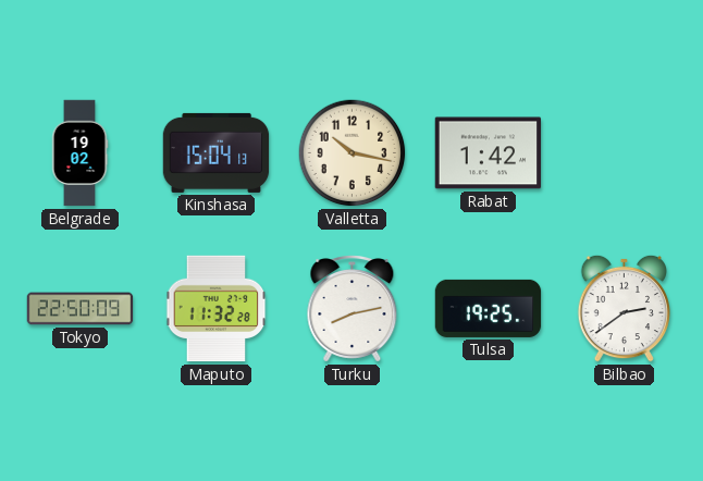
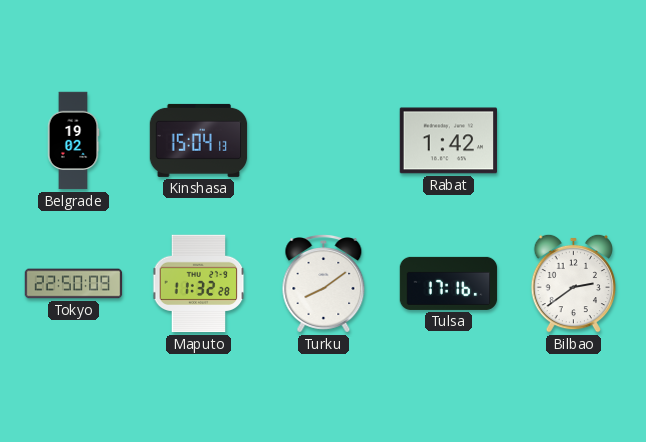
Valletta: 10:17 -> none (353, 153)
Turku: 8:13 -> 8:09 (324, 284)
Tulsa: 19:25 -> 17:16 (449, 283)
